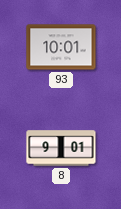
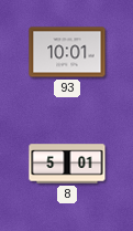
8: 9:01 -> 5:01 (67, 164)
